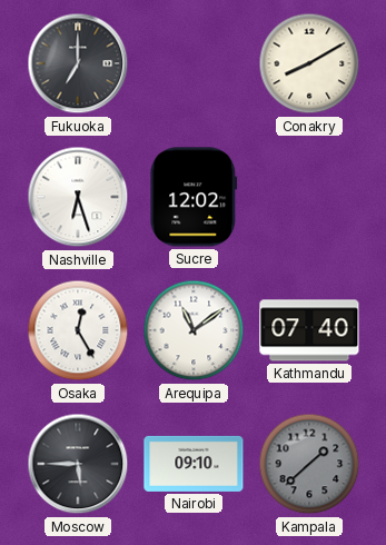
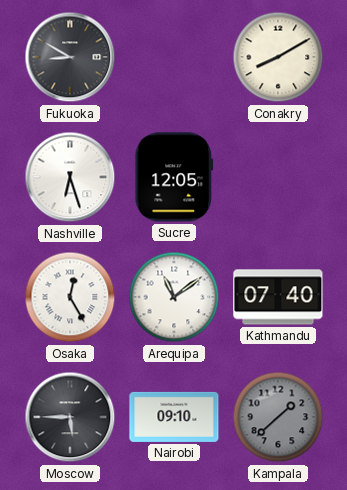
Fukuoka: 7:00 -> 8:50 (70, 57)
Sucre: 12:02 -> 12:05 (174, 177)
